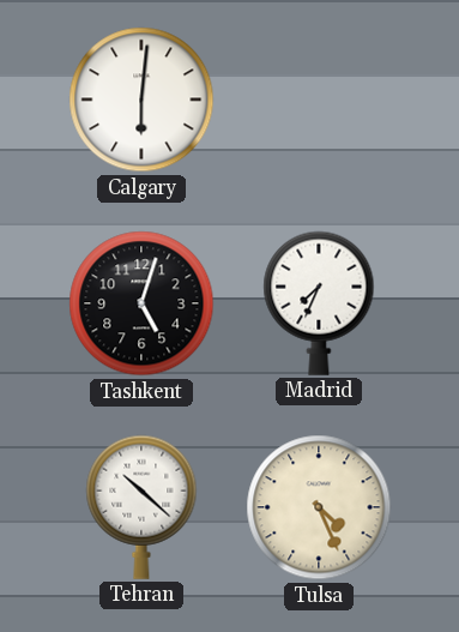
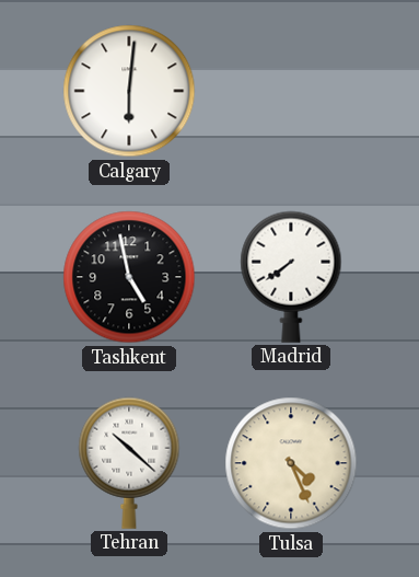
Tashkent: 5:03 -> 4:58 (129, 277)
Madrid: 7:34 -> 7:39 (291, 277)
